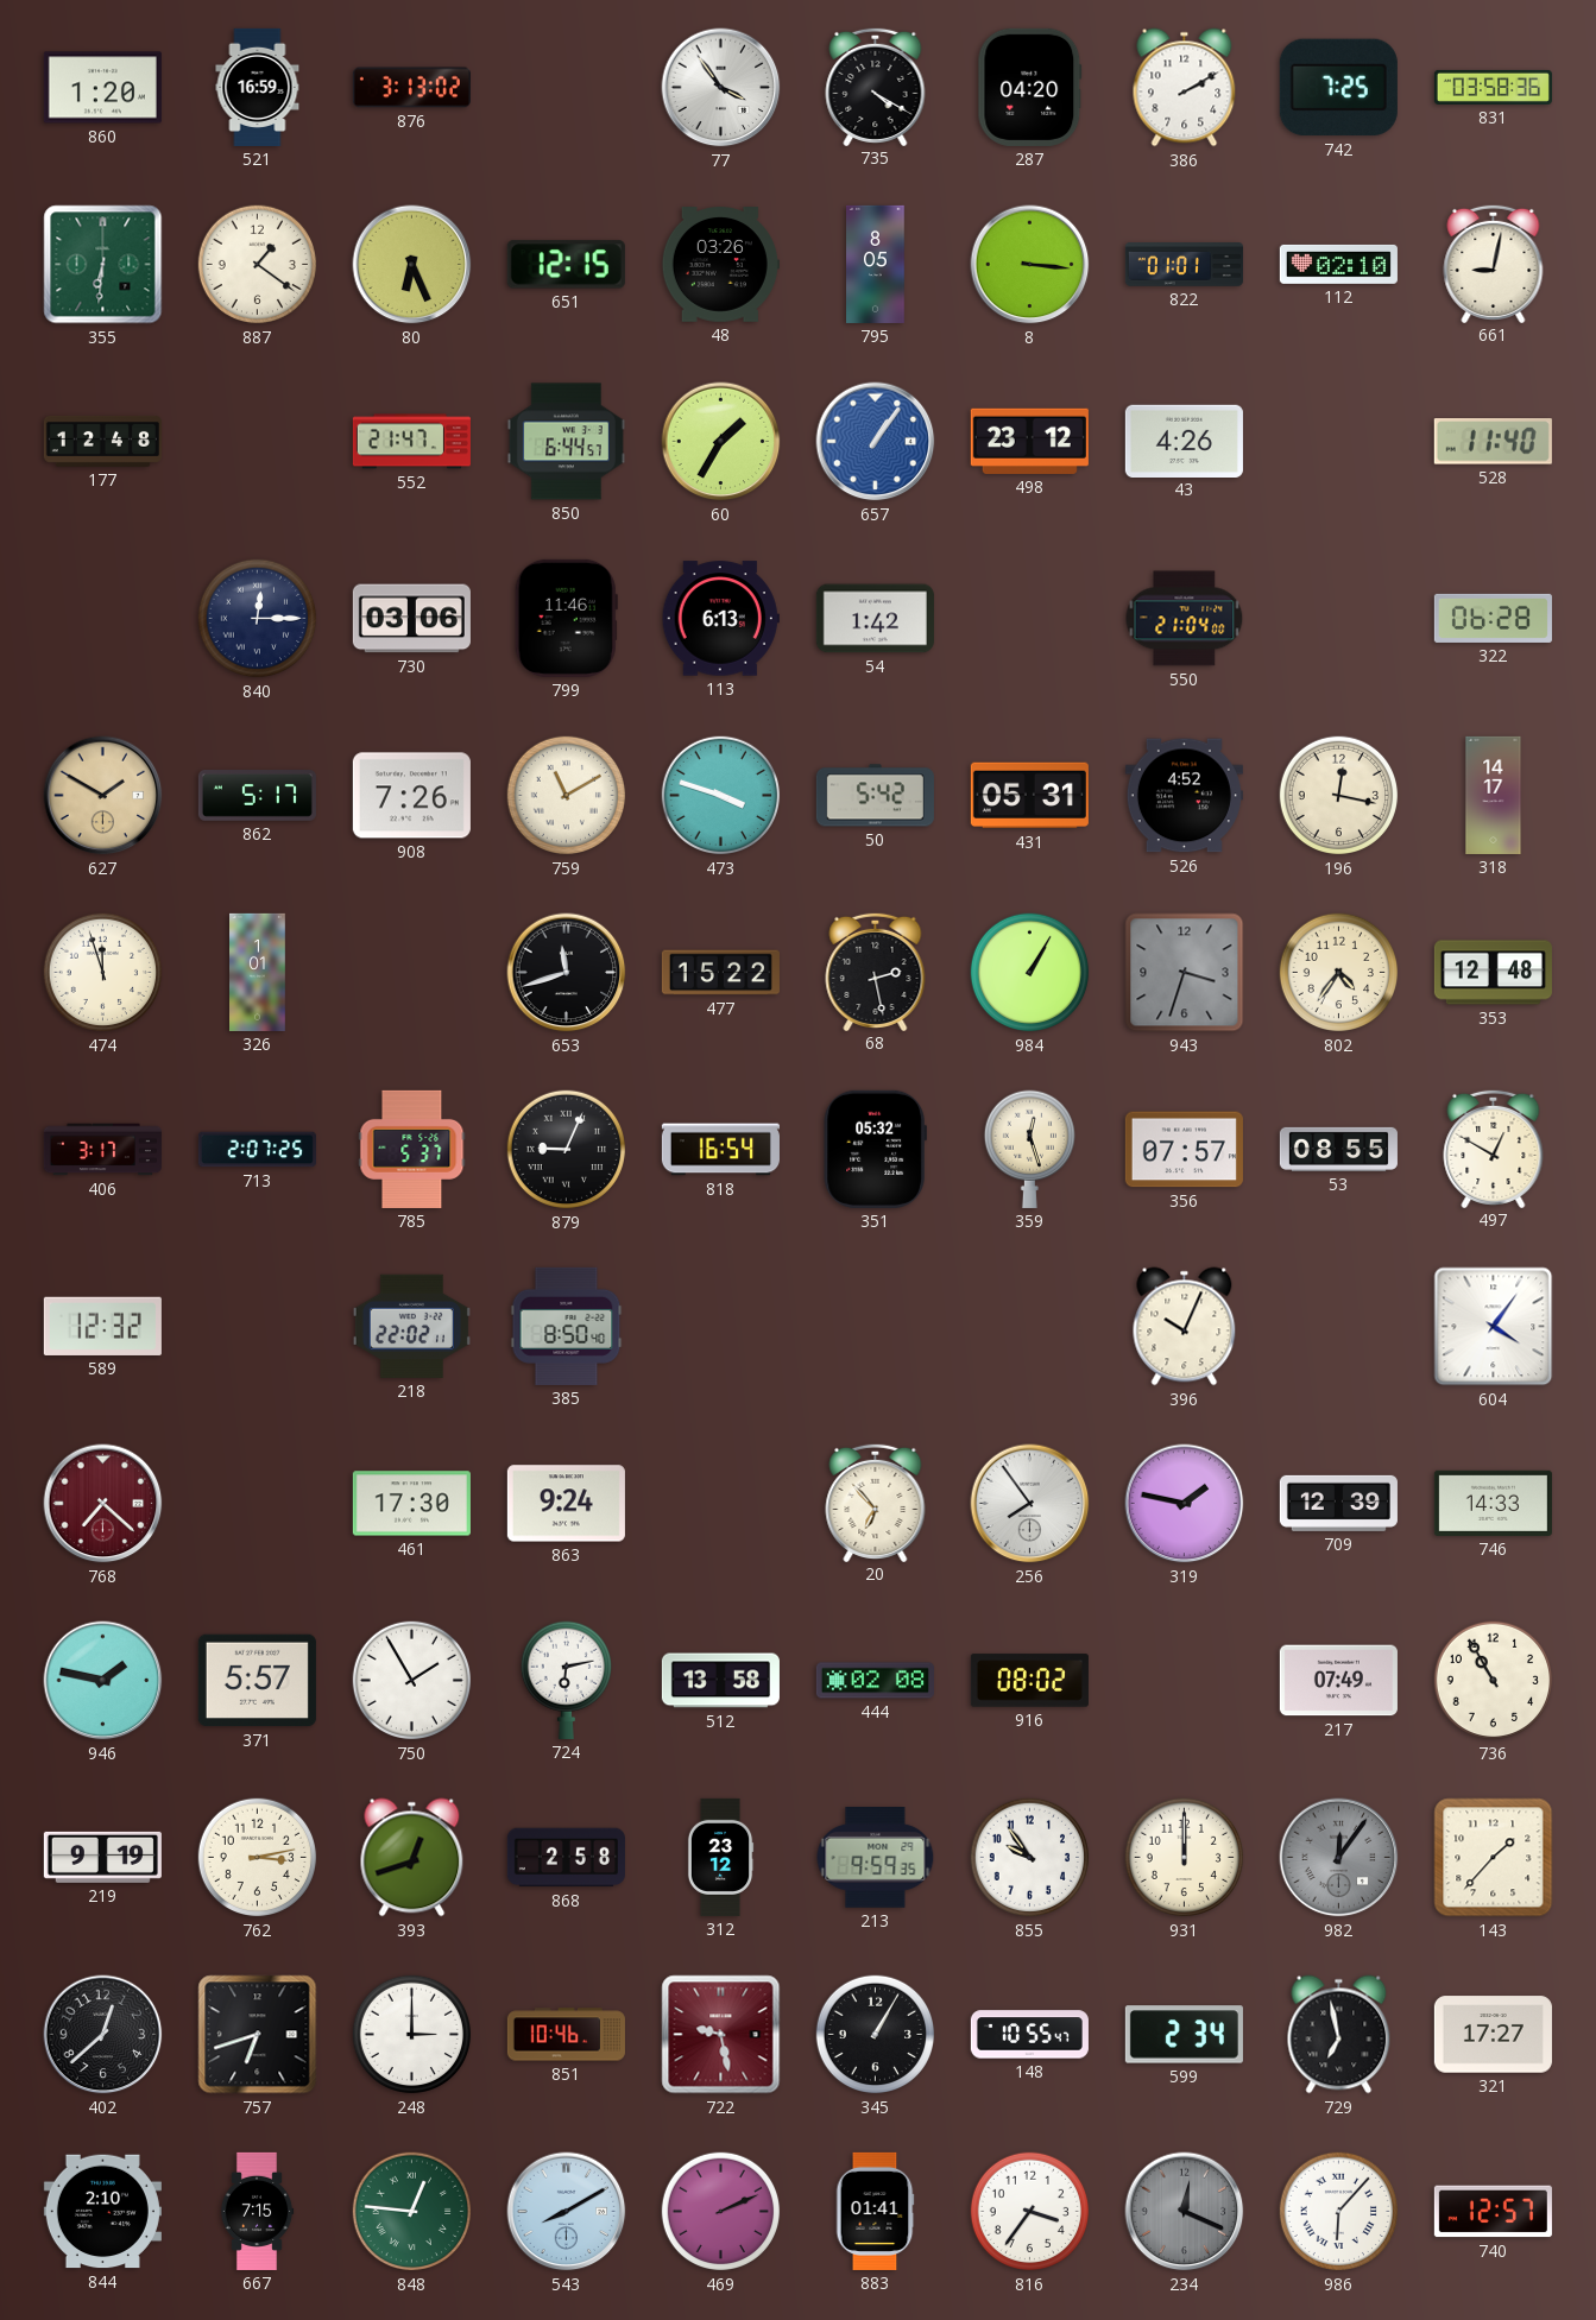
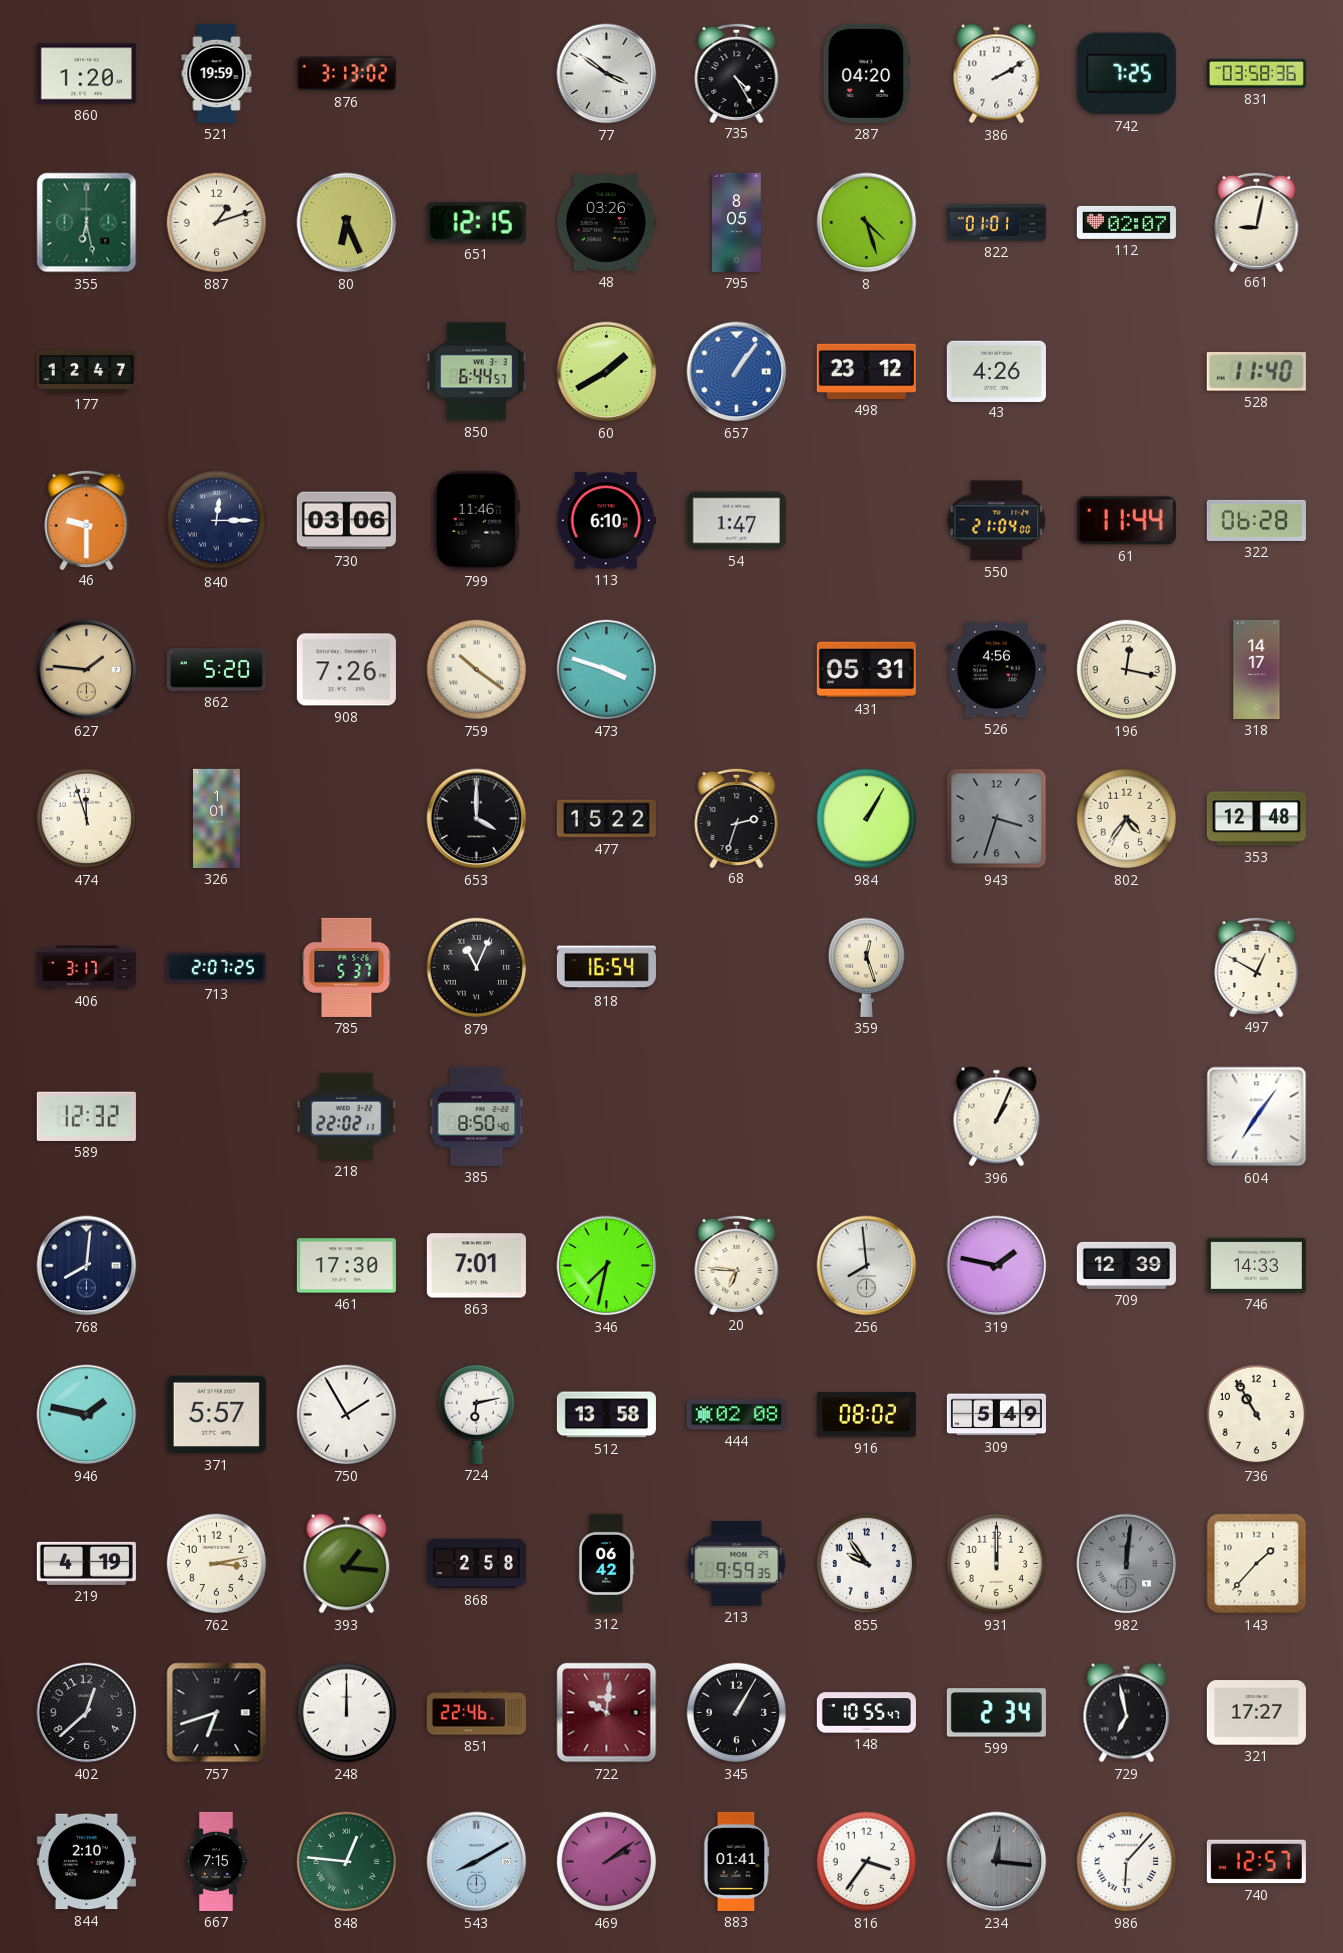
521: 16:59 -> 19:59 (217, 73)
77: 3:54 -> 3:51 (607, 74)
735: 4:20 -> 4:25 (737, 72)
355: 6:31 -> 6:28 (87, 223)
887: 1:21 -> 1:12 (217, 223)
8: 3:16 -> 4:27 (867, 223)
112: 02:10 -> 02:07 (1126, 222)
177: 12:48 -> 12:47 (86, 371)
552: 21:47 -> none (411, 442)
60: 1:35 -> 1:40 (607, 372)
46: none -> 9:30 (87, 519)
113: 6:13 -> 6:10 (606, 521)
54: 1:42 -> 1:47 (736, 521)
61: none -> 11:44 (1126, 521)
627: 1:50 -> 1:46 (87, 670)
862: 5:17 -> 5:20 (216, 670)
759: 11:10 -> 10:21 (477, 670)
50: 5:42 -> none (875, 796)
526: 4:52 -> 4:56 (996, 670)
653: 11:42 -> 4:00 (477, 819)
68: 2:28 -> 2:33 (737, 817)
879: 9:04 -> 11:04 (477, 968)
351: 05:32 -> none (875, 1149)
356: 07:57 -> none (1184, 1150)
53: 08:55 -> none (1338, 1149)
396: 10:04 -> 1:04 (997, 1117)
604: 4:06 -> 7:06 (1257, 1117)
768: 7:22 -> 8:01 (87, 1266)
768 dial: burgundy -> navy (87, 1266)
863: 9:24 -> 7:01 (476, 1266)
346: none -> 7:32 (607, 1266)
20: 6:53 -> 6:46 (737, 1264)
256: 7:54 -> 7:59 (867, 1266)
309: none -> 5:49 (996, 1415)
217: 07:49 -> none (1338, 1681)
219: 9:19 -> 4:19 (86, 1563)
393: 12:42 -> 1:16 (347, 1564)
312: 23:12 -> 06:42 (606, 1563)
982: 12:06 -> 12:01 (1127, 1564)
248: 3:00 -> 12:00 (347, 1713)
851: 10:46 -> 22:46 (476, 1713)
722: 9:28 -> 10:01 (607, 1713)
469: 2:11 -> 2:09 (607, 1862)
234: 12:19 -> 12:16 (997, 1862)
